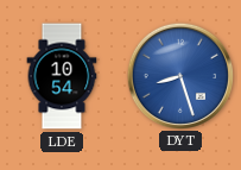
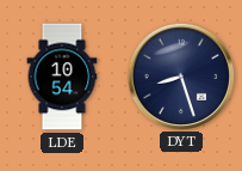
DYT dial: blue -> navy (180, 75)
